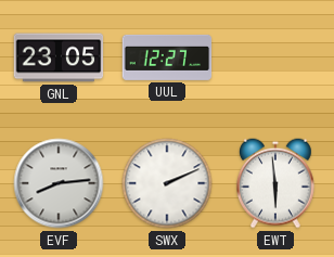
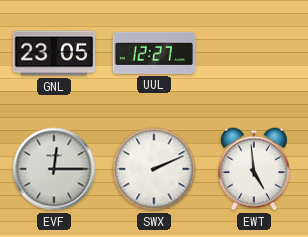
EVF: 8:14 -> 12:15 (54, 169)
EWT: 5:59 -> 4:59 (255, 169)
